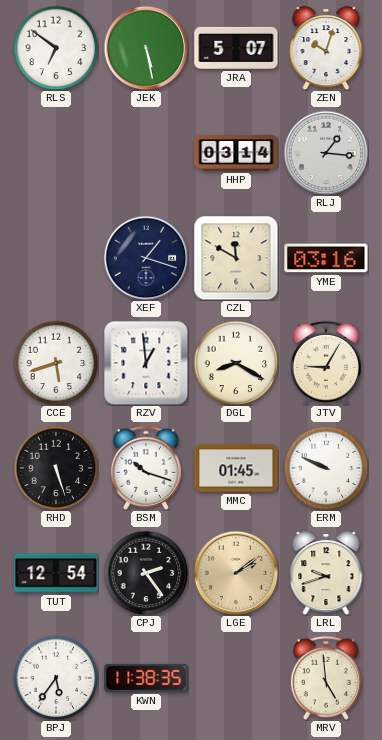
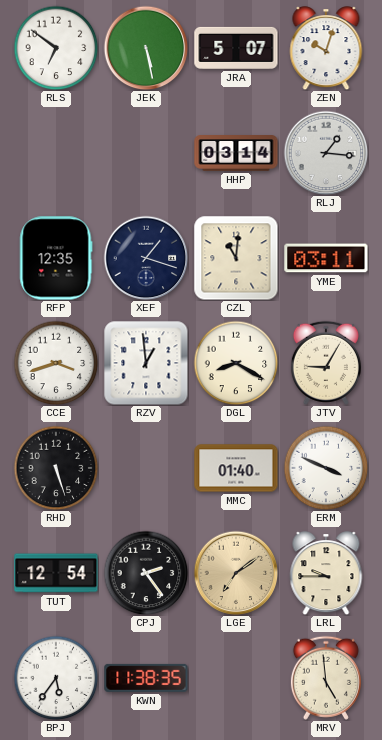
RFP: none -> 12:35 (56, 258)
CZL: 11:50 -> 11:01 (236, 258)
YME: 03:16 -> 03:11 (326, 258)
CCE: 5:42 -> 3:42 (56, 363)
BSM: 10:18 -> none (146, 468)
MMC: 01:45 -> 01:40 (236, 468)
ERM: 9:49 -> 3:49 (326, 468)
LGE: 2:09 -> 7:09 (236, 573)
LRL: 9:42 -> 9:45 (326, 573)
